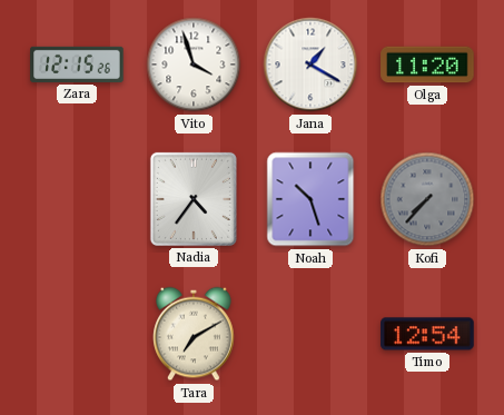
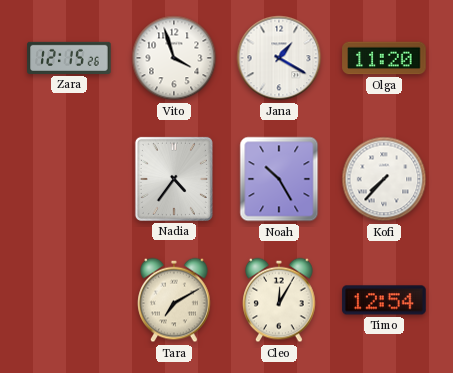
Noah: 10:27 -> 10:25 (279, 179)
Kofi dial: grey -> white (384, 179)
Cleo: none -> 12:05 (279, 300)
